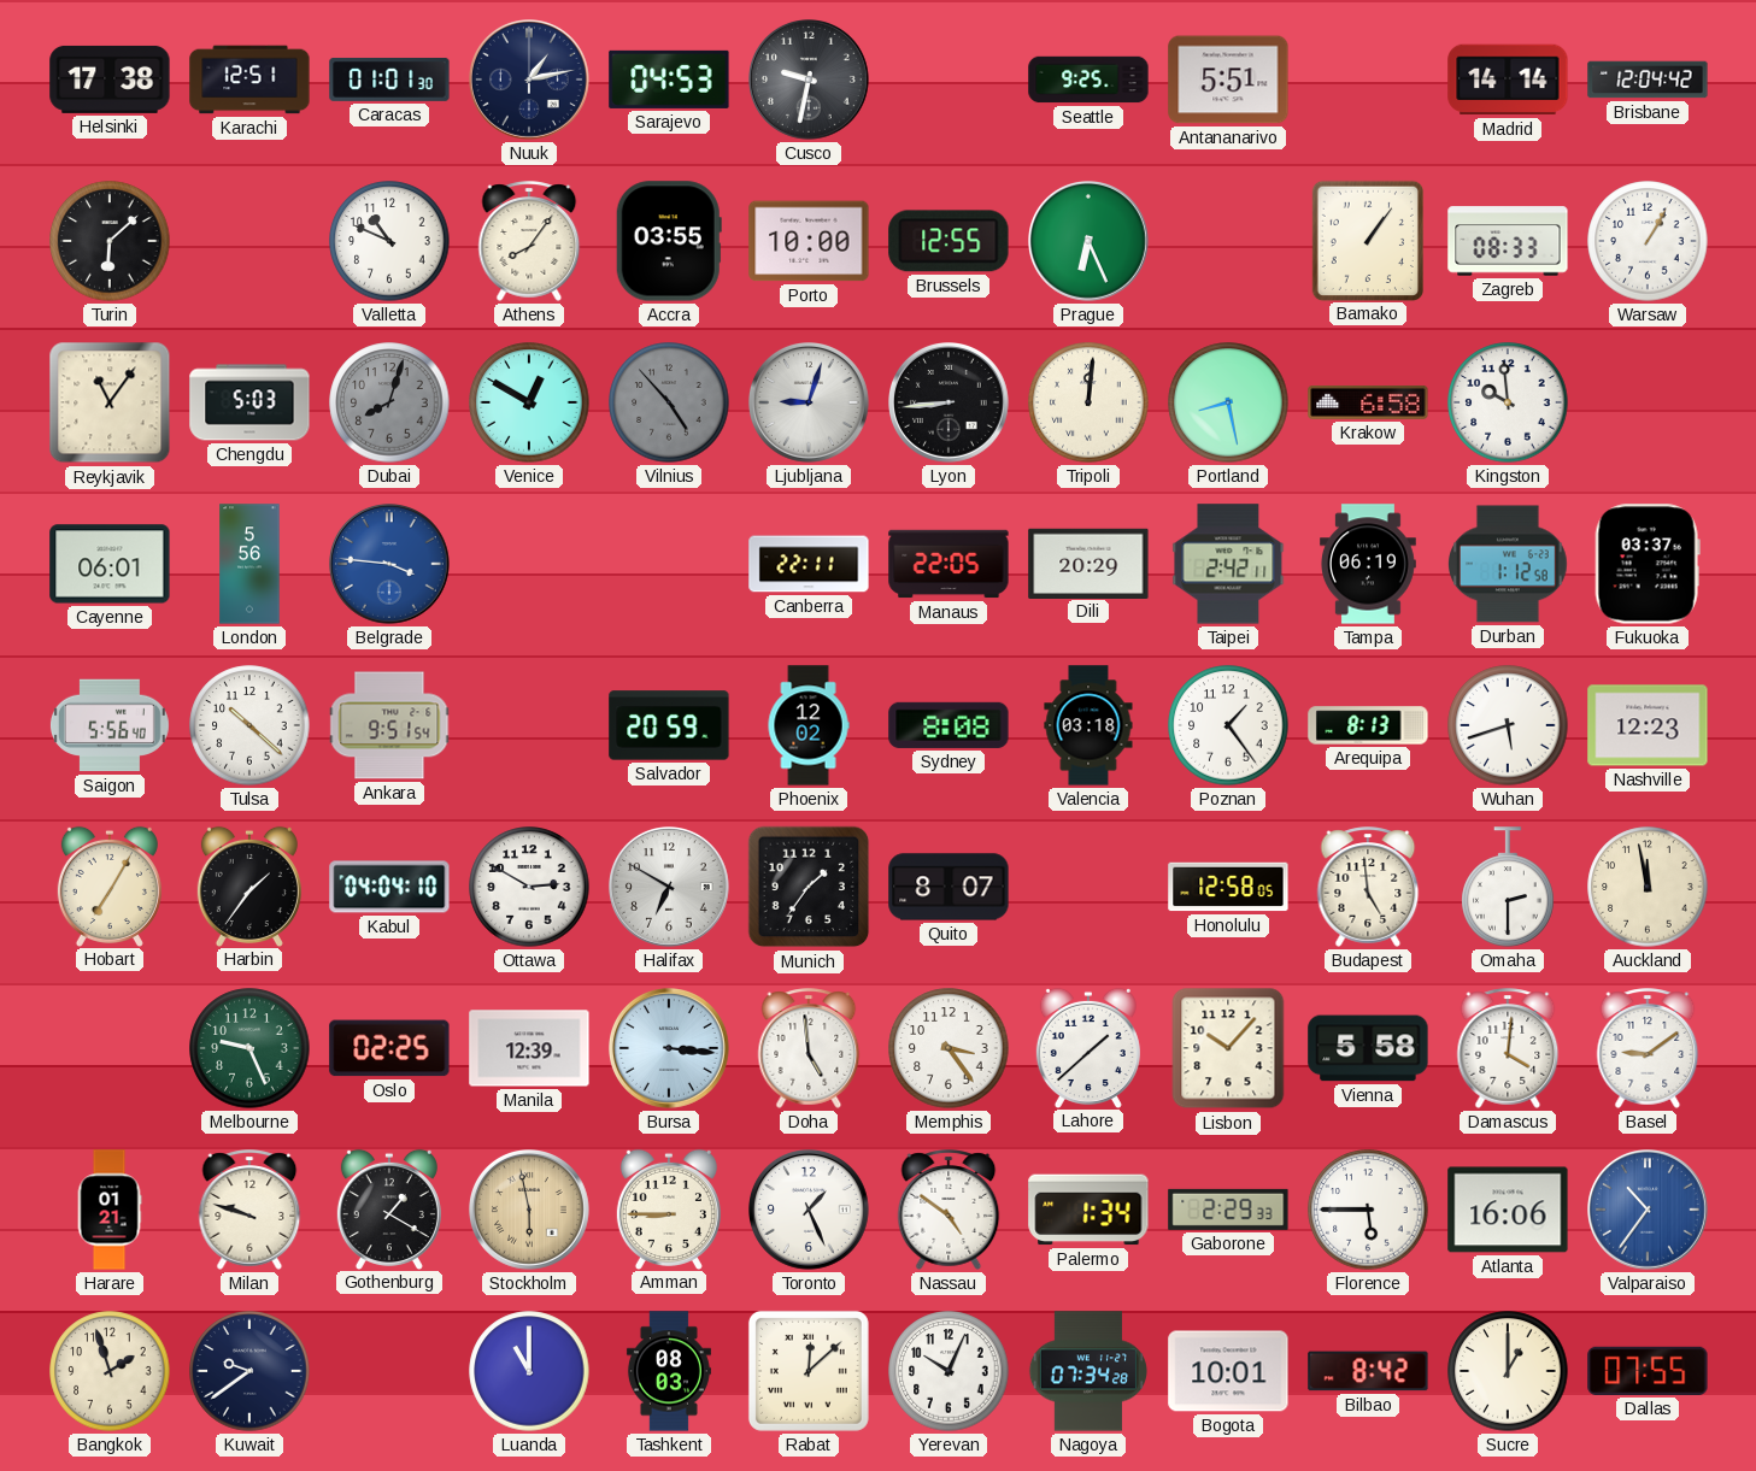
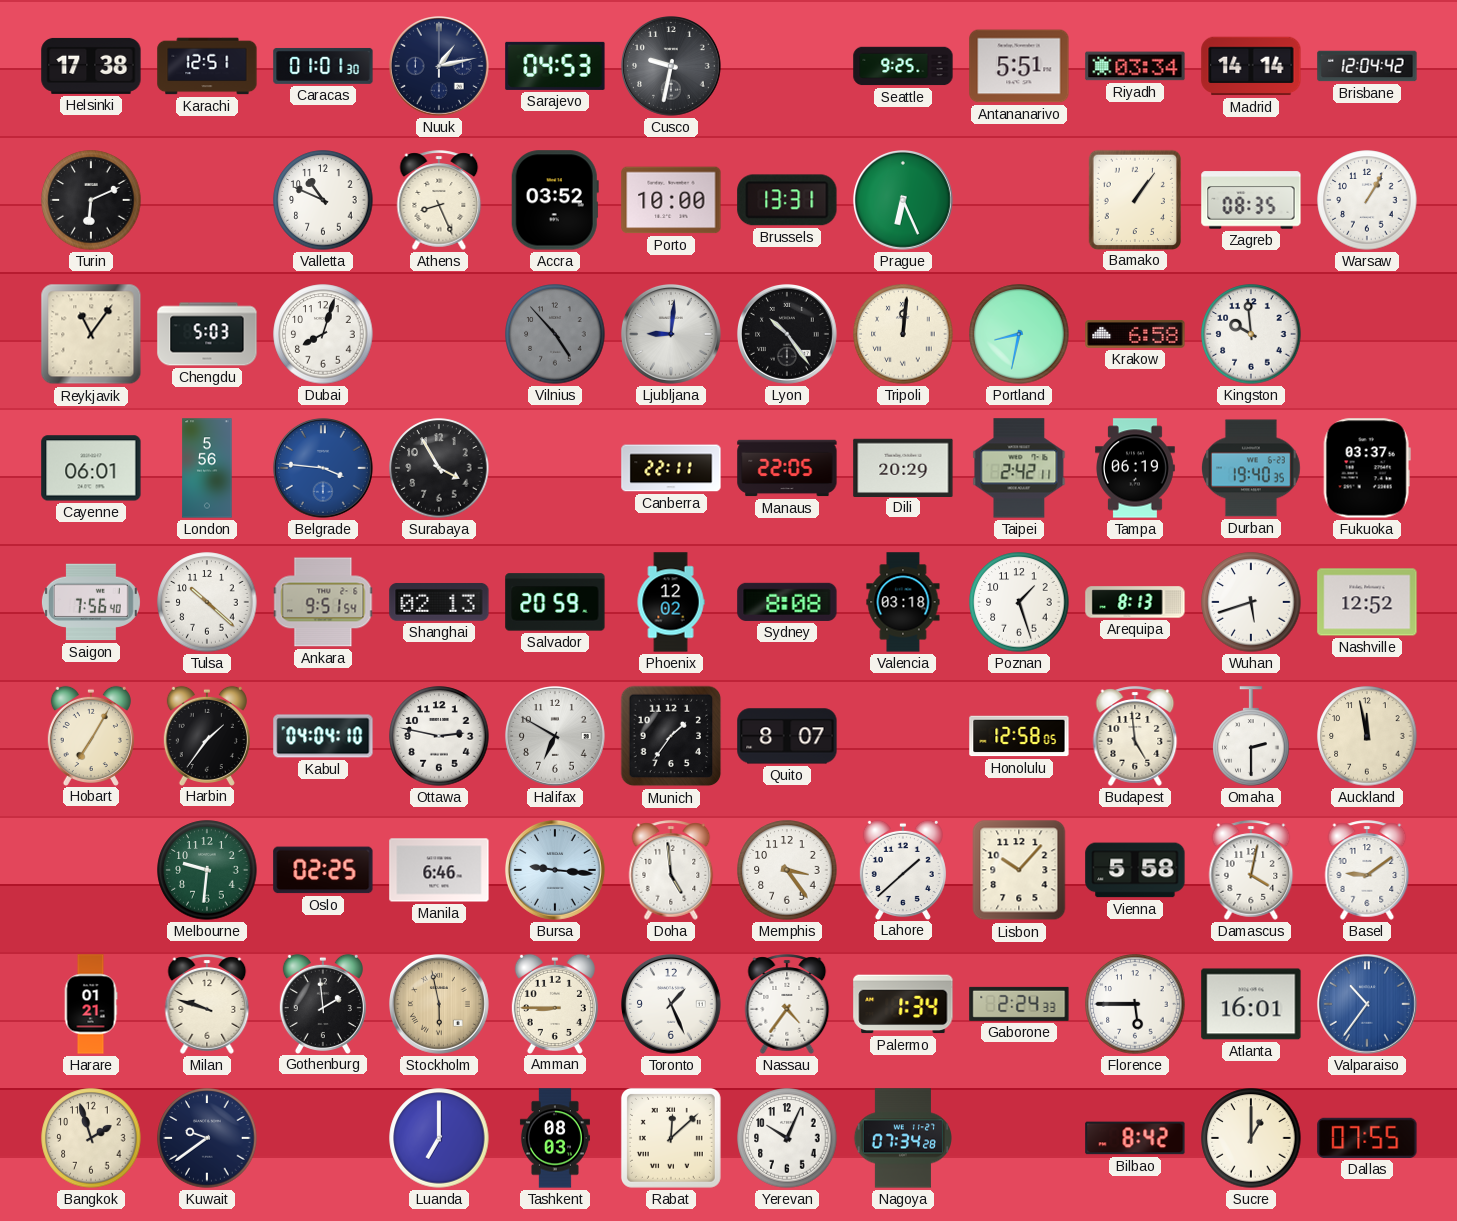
Riyadh: none -> 03:34 (1135, 66)
Turin: 6:08 -> 6:11 (91, 200)
Athens: 8:06 -> 8:26 (439, 200)
Accra: 03:55 -> 03:52 (555, 200)
Brussels: 12:55 -> 13:31 (787, 200)
Zagreb: 08:33 -> 08:35 (1251, 200)
Dubai dial: grey -> white (323, 334)
Venice: 12:50 -> none (529, 402)
Ljubljana: 9:03 -> 9:01 (672, 335)
Lyon: 8:44 -> 10:24 (788, 335)
Portland: 8:28 -> 8:32 (1019, 334)
Surabaya: none -> 3:55 (439, 468)
Durban: 1:12 -> 19:40 (1252, 468)
Saigon: 5:56 -> 7:56 (91, 602)
Shanghai: none -> 02:13 (439, 602)
Poznan: 1:24 -> 1:27 (1019, 602)
Nashville: 12:23 -> 12:52 (1367, 602)
Ottawa: 2:50 -> 2:47 (439, 736)
Melbourne: 9:26 -> 9:31 (207, 870)
Manila: 12:39 -> 6:46 (439, 870)
Bursa: 3:16 -> 9:16 (556, 871)
Damascus: 4:01 -> 4:02 (1251, 870)
Gothenburg: 1:20 -> 1:59 (323, 1003)
Nassau: 4:51 -> 4:36 (787, 1004)
Gaborone: 2:29 -> 2:24 (1019, 1004)
Atlanta: 16:06 -> 16:01 (1251, 1004)
Luanda: 11:00 -> 7:00 (439, 1138)
Bogota: 10:01 -> none (1228, 1371)
